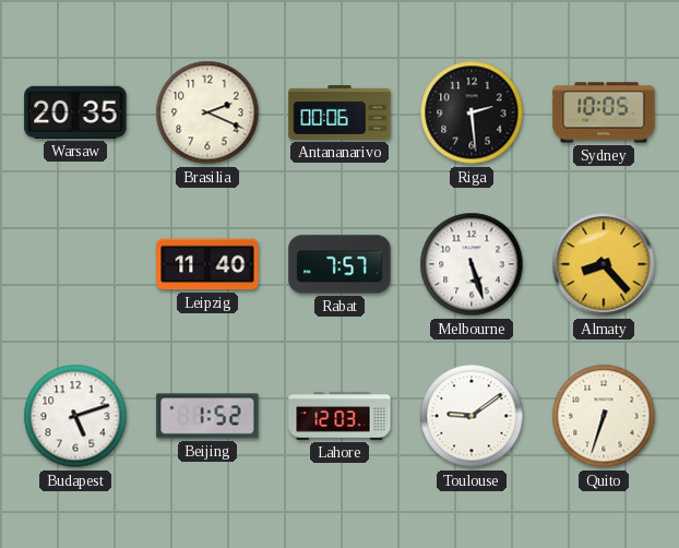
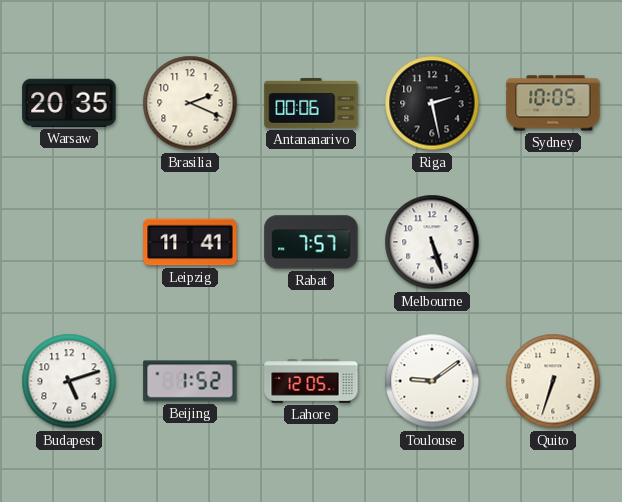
Riga: 2:29 -> 2:28 (432, 103)
Leipzig: 11:40 -> 11:41 (190, 242)
Almaty: 8:23 -> none (604, 264)
Lahore: 12:03 -> 12:05 (311, 382)
